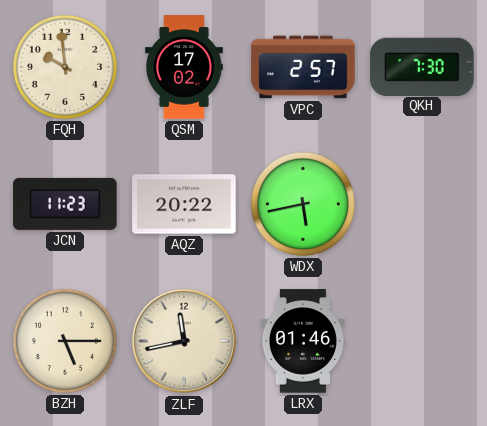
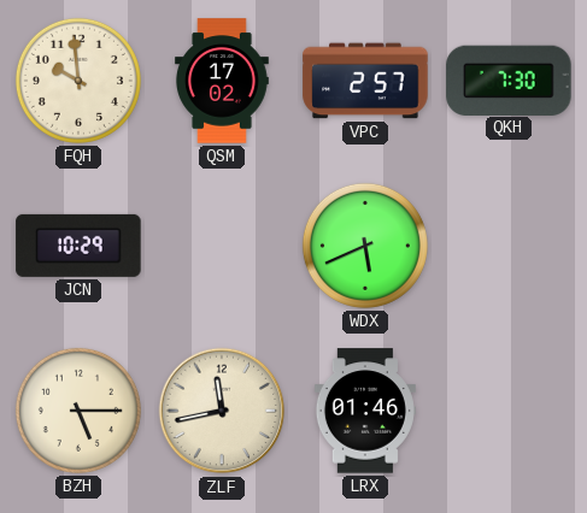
JCN: 11:23 -> 10:29 (78, 246)
AQZ: 20:22 -> none (184, 204)
WDX: 5:43 -> 5:41 (365, 246)
